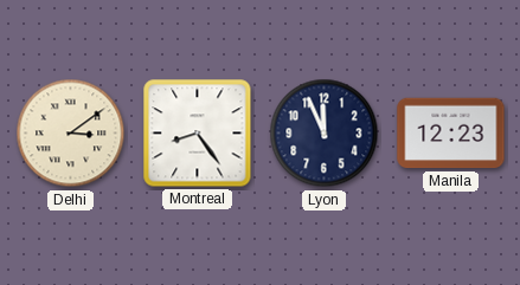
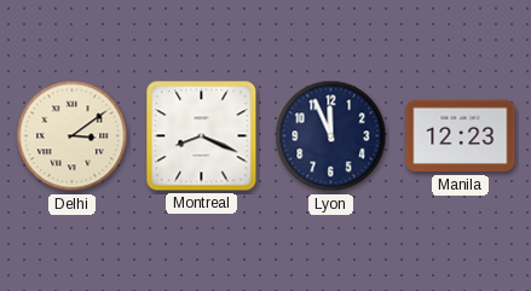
Montreal: 8:24 -> 8:19 (202, 136)
